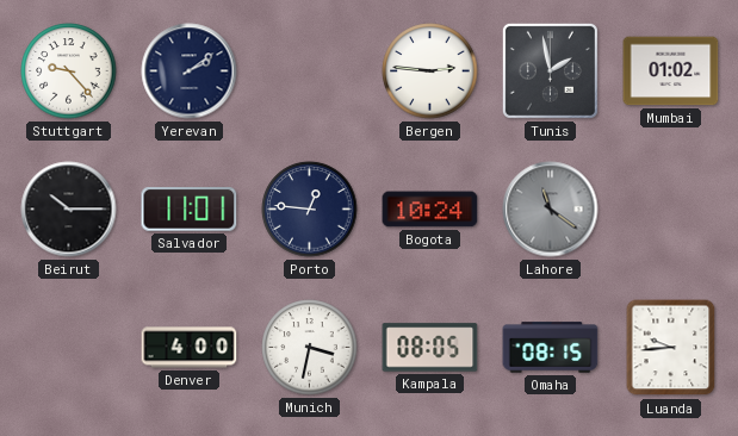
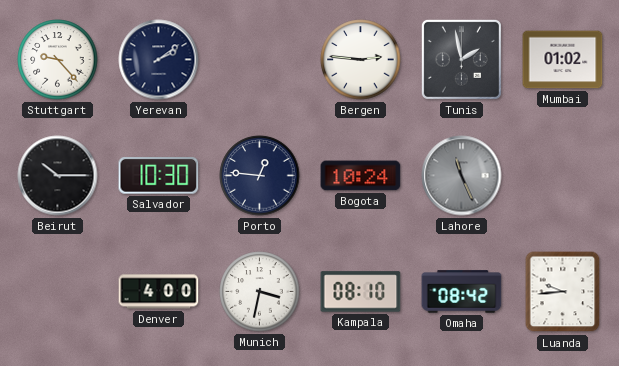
Salvador: 11:01 -> 10:30 (159, 176)
Lahore: 11:21 -> 11:26 (462, 176)
Kampala: 08:05 -> 08:10 (361, 292)
Omaha: 08:15 -> 08:42 (462, 292)
